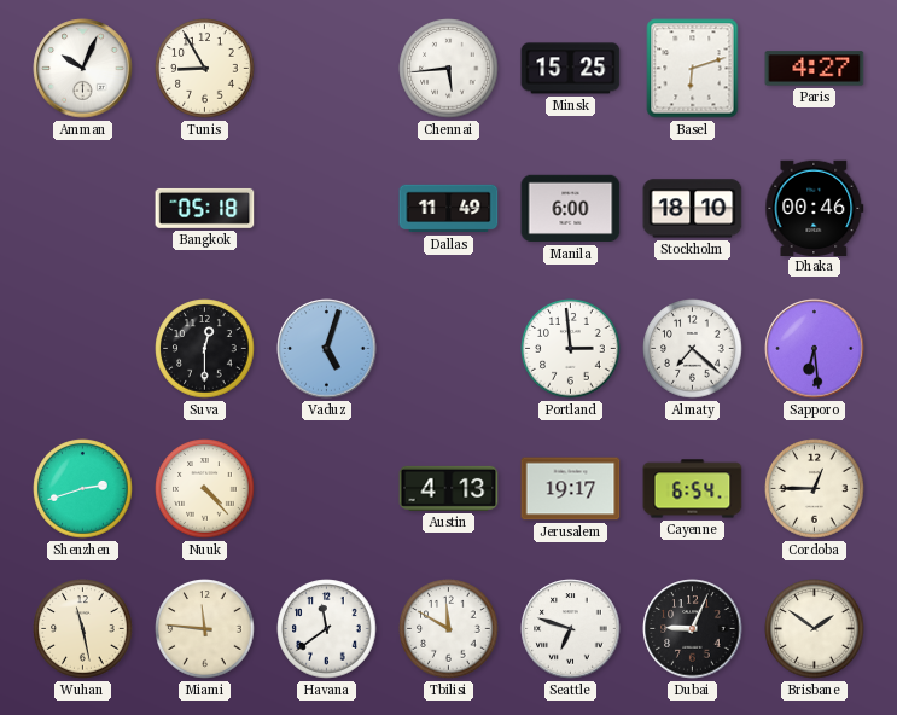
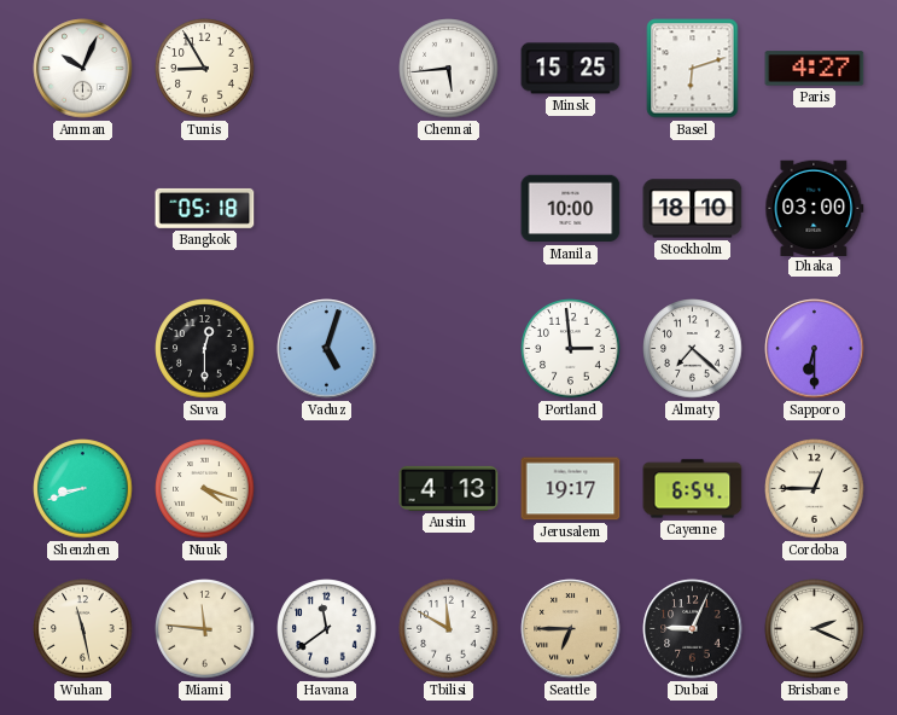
Dallas: 11:49 -> none (449, 209)
Manila: 6:00 -> 10:00 (571, 209)
Dhaka: 00:46 -> 03:00 (815, 208)
Sapporo: 6:29 -> 6:30 (815, 349)
Shenzhen: 2:42 -> 8:42 (83, 489)
Nuuk: 4:23 -> 4:18 (205, 489)
Seattle: 6:48 -> 6:45 (571, 629)
Seattle dial: white -> champagne (571, 629)
Brisbane: 1:51 -> 2:19 (815, 629)
